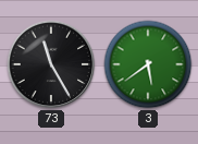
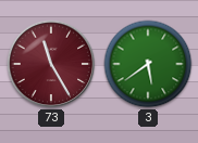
73 dial: black -> burgundy (51, 64)
